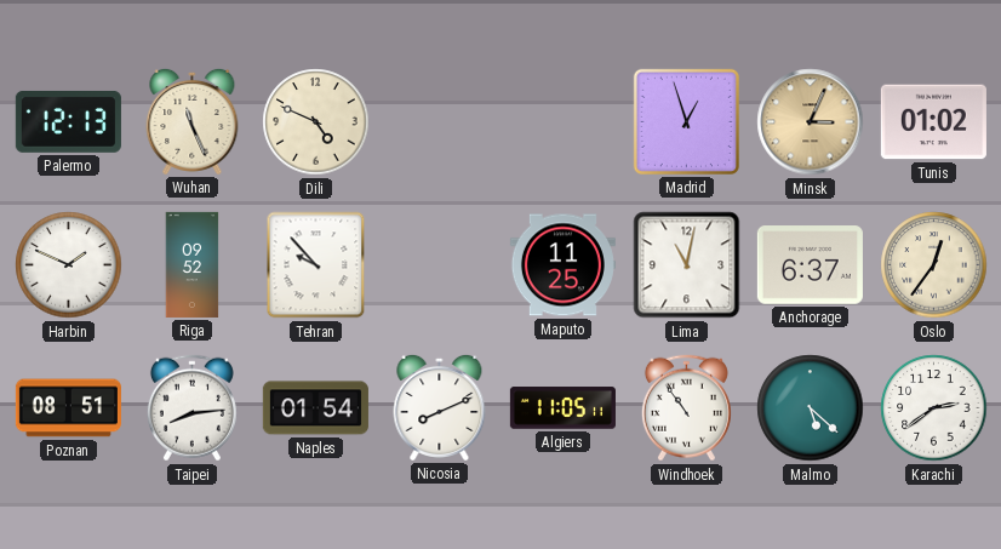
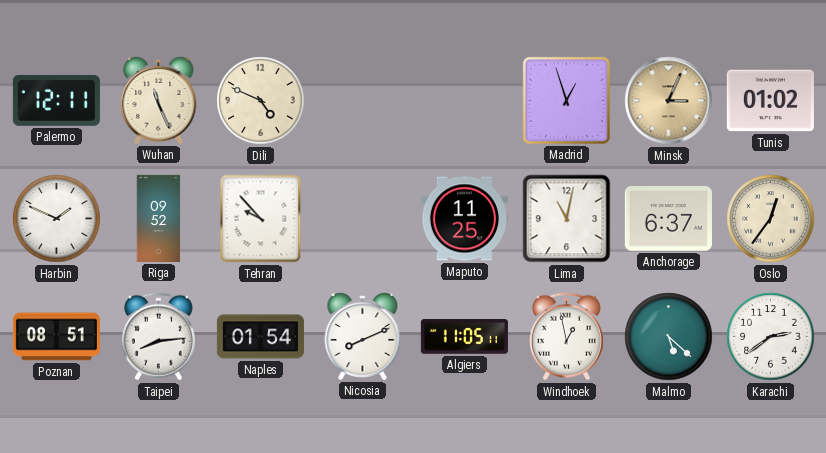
Palermo: 12:13 -> 12:11 (56, 100)
Windhoek: 10:54 -> 12:58 (566, 337)
